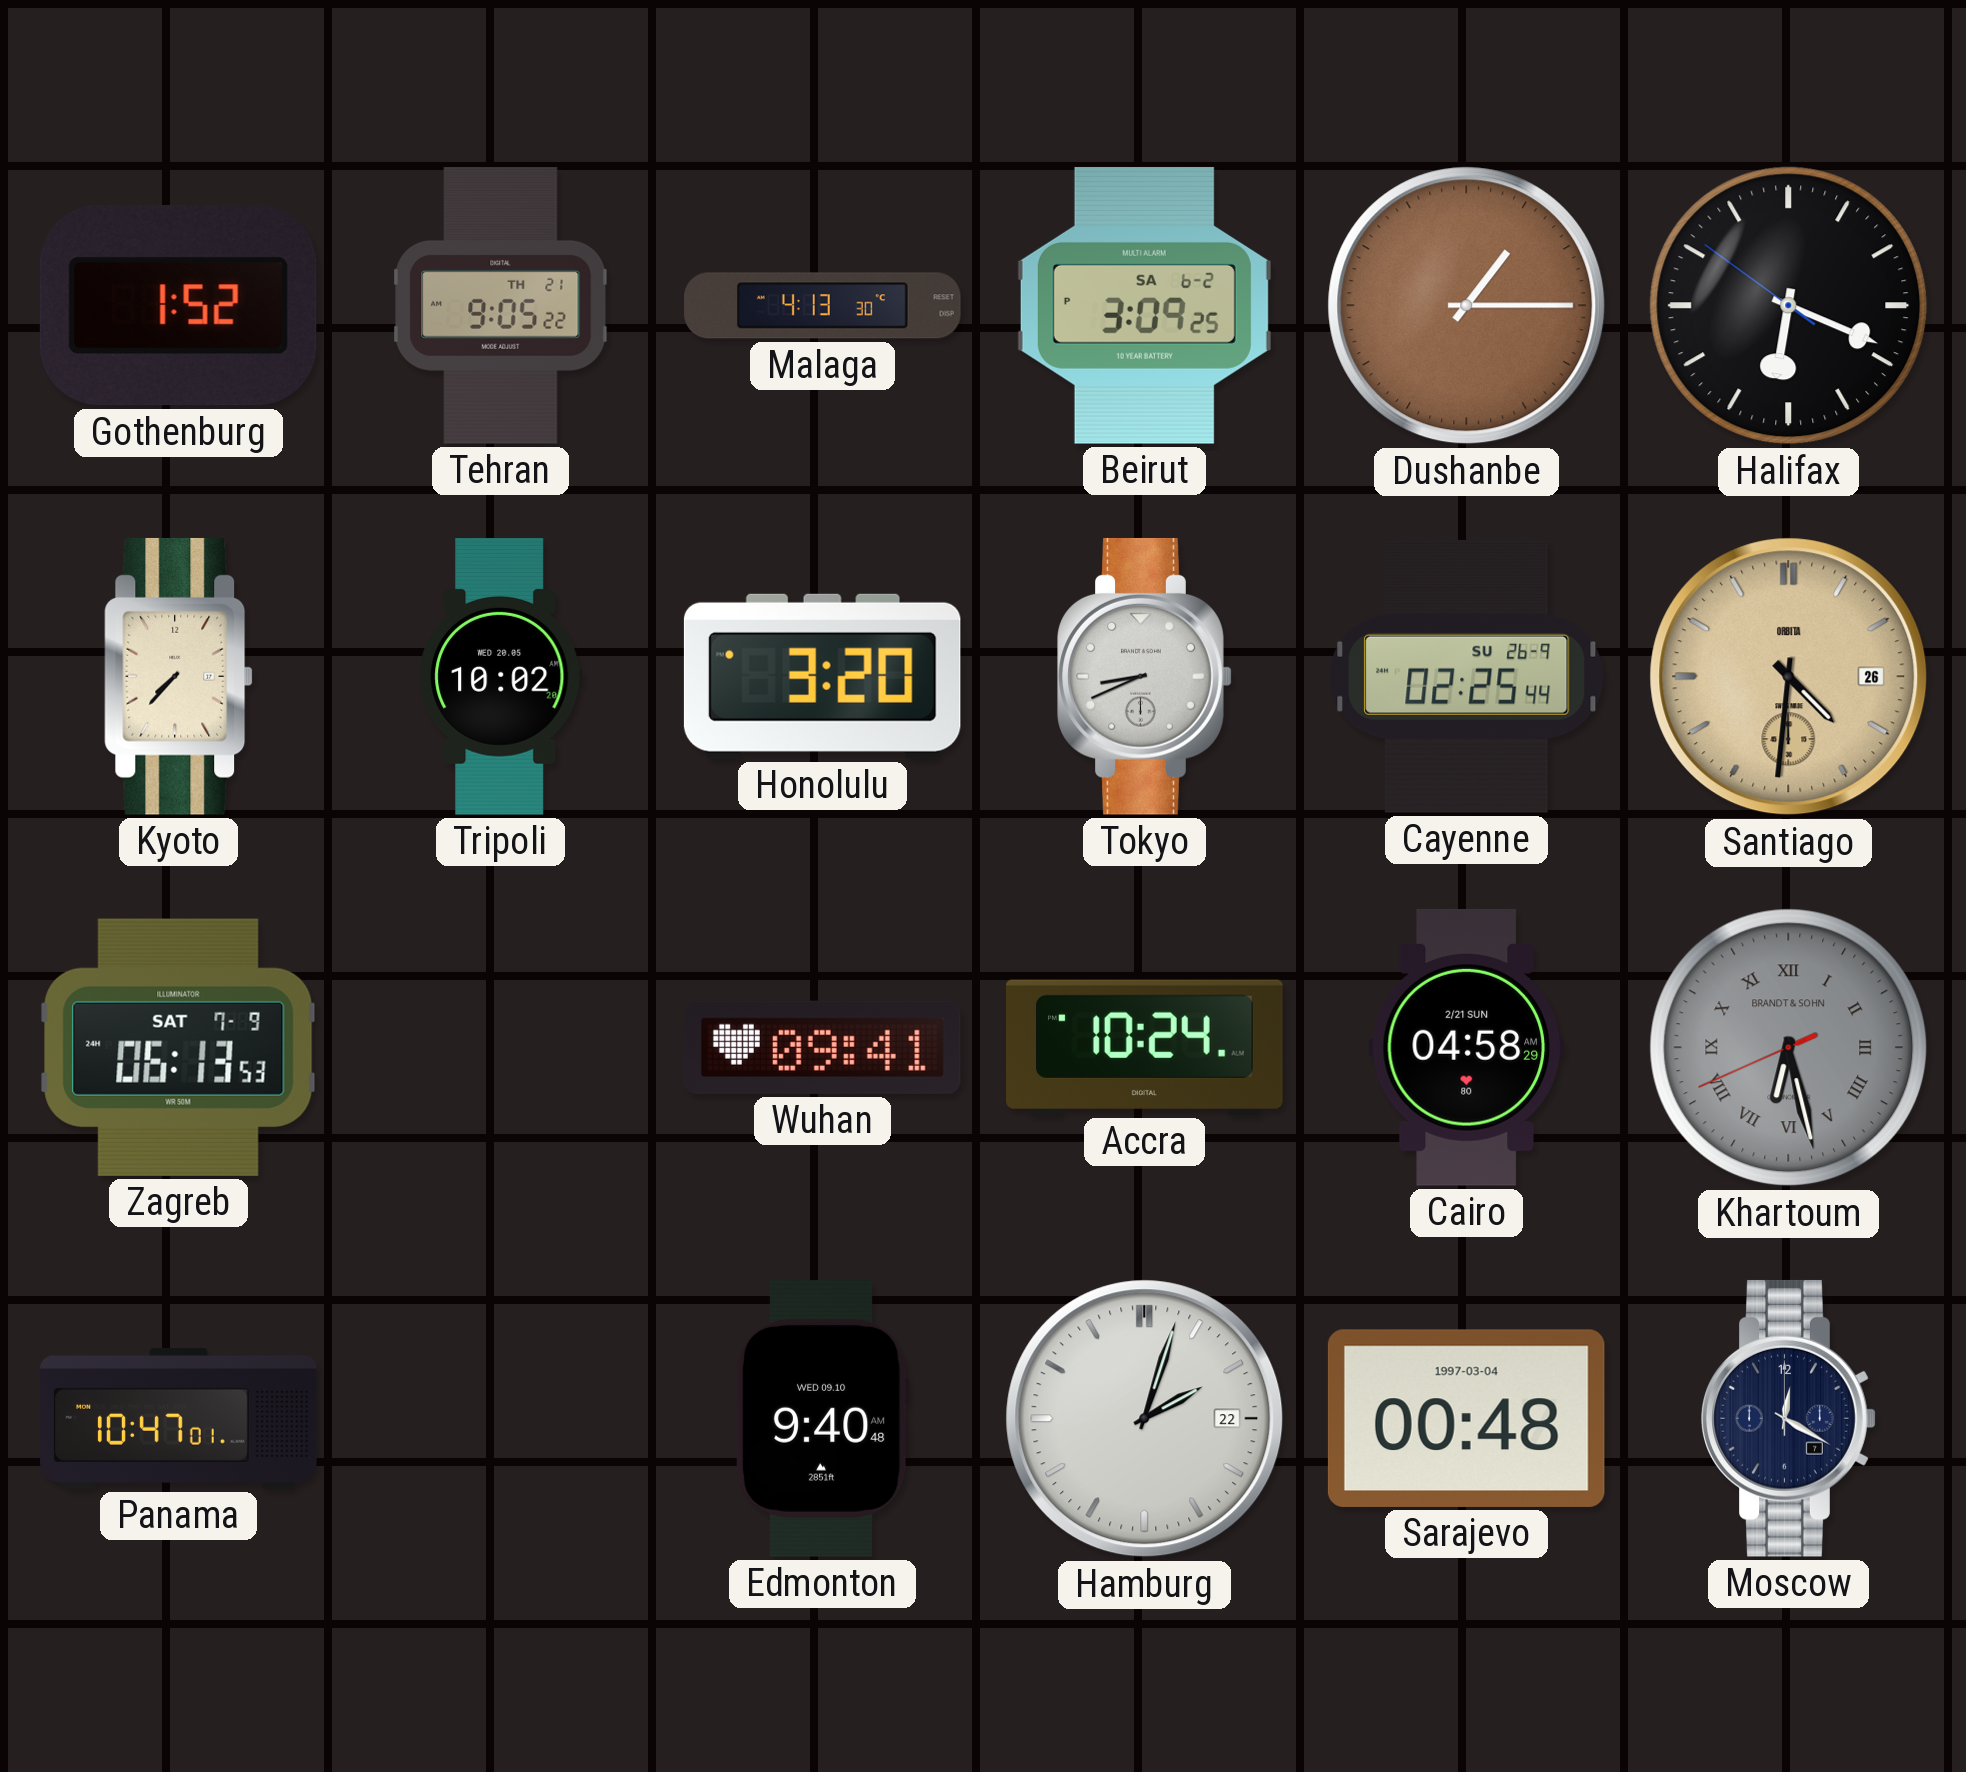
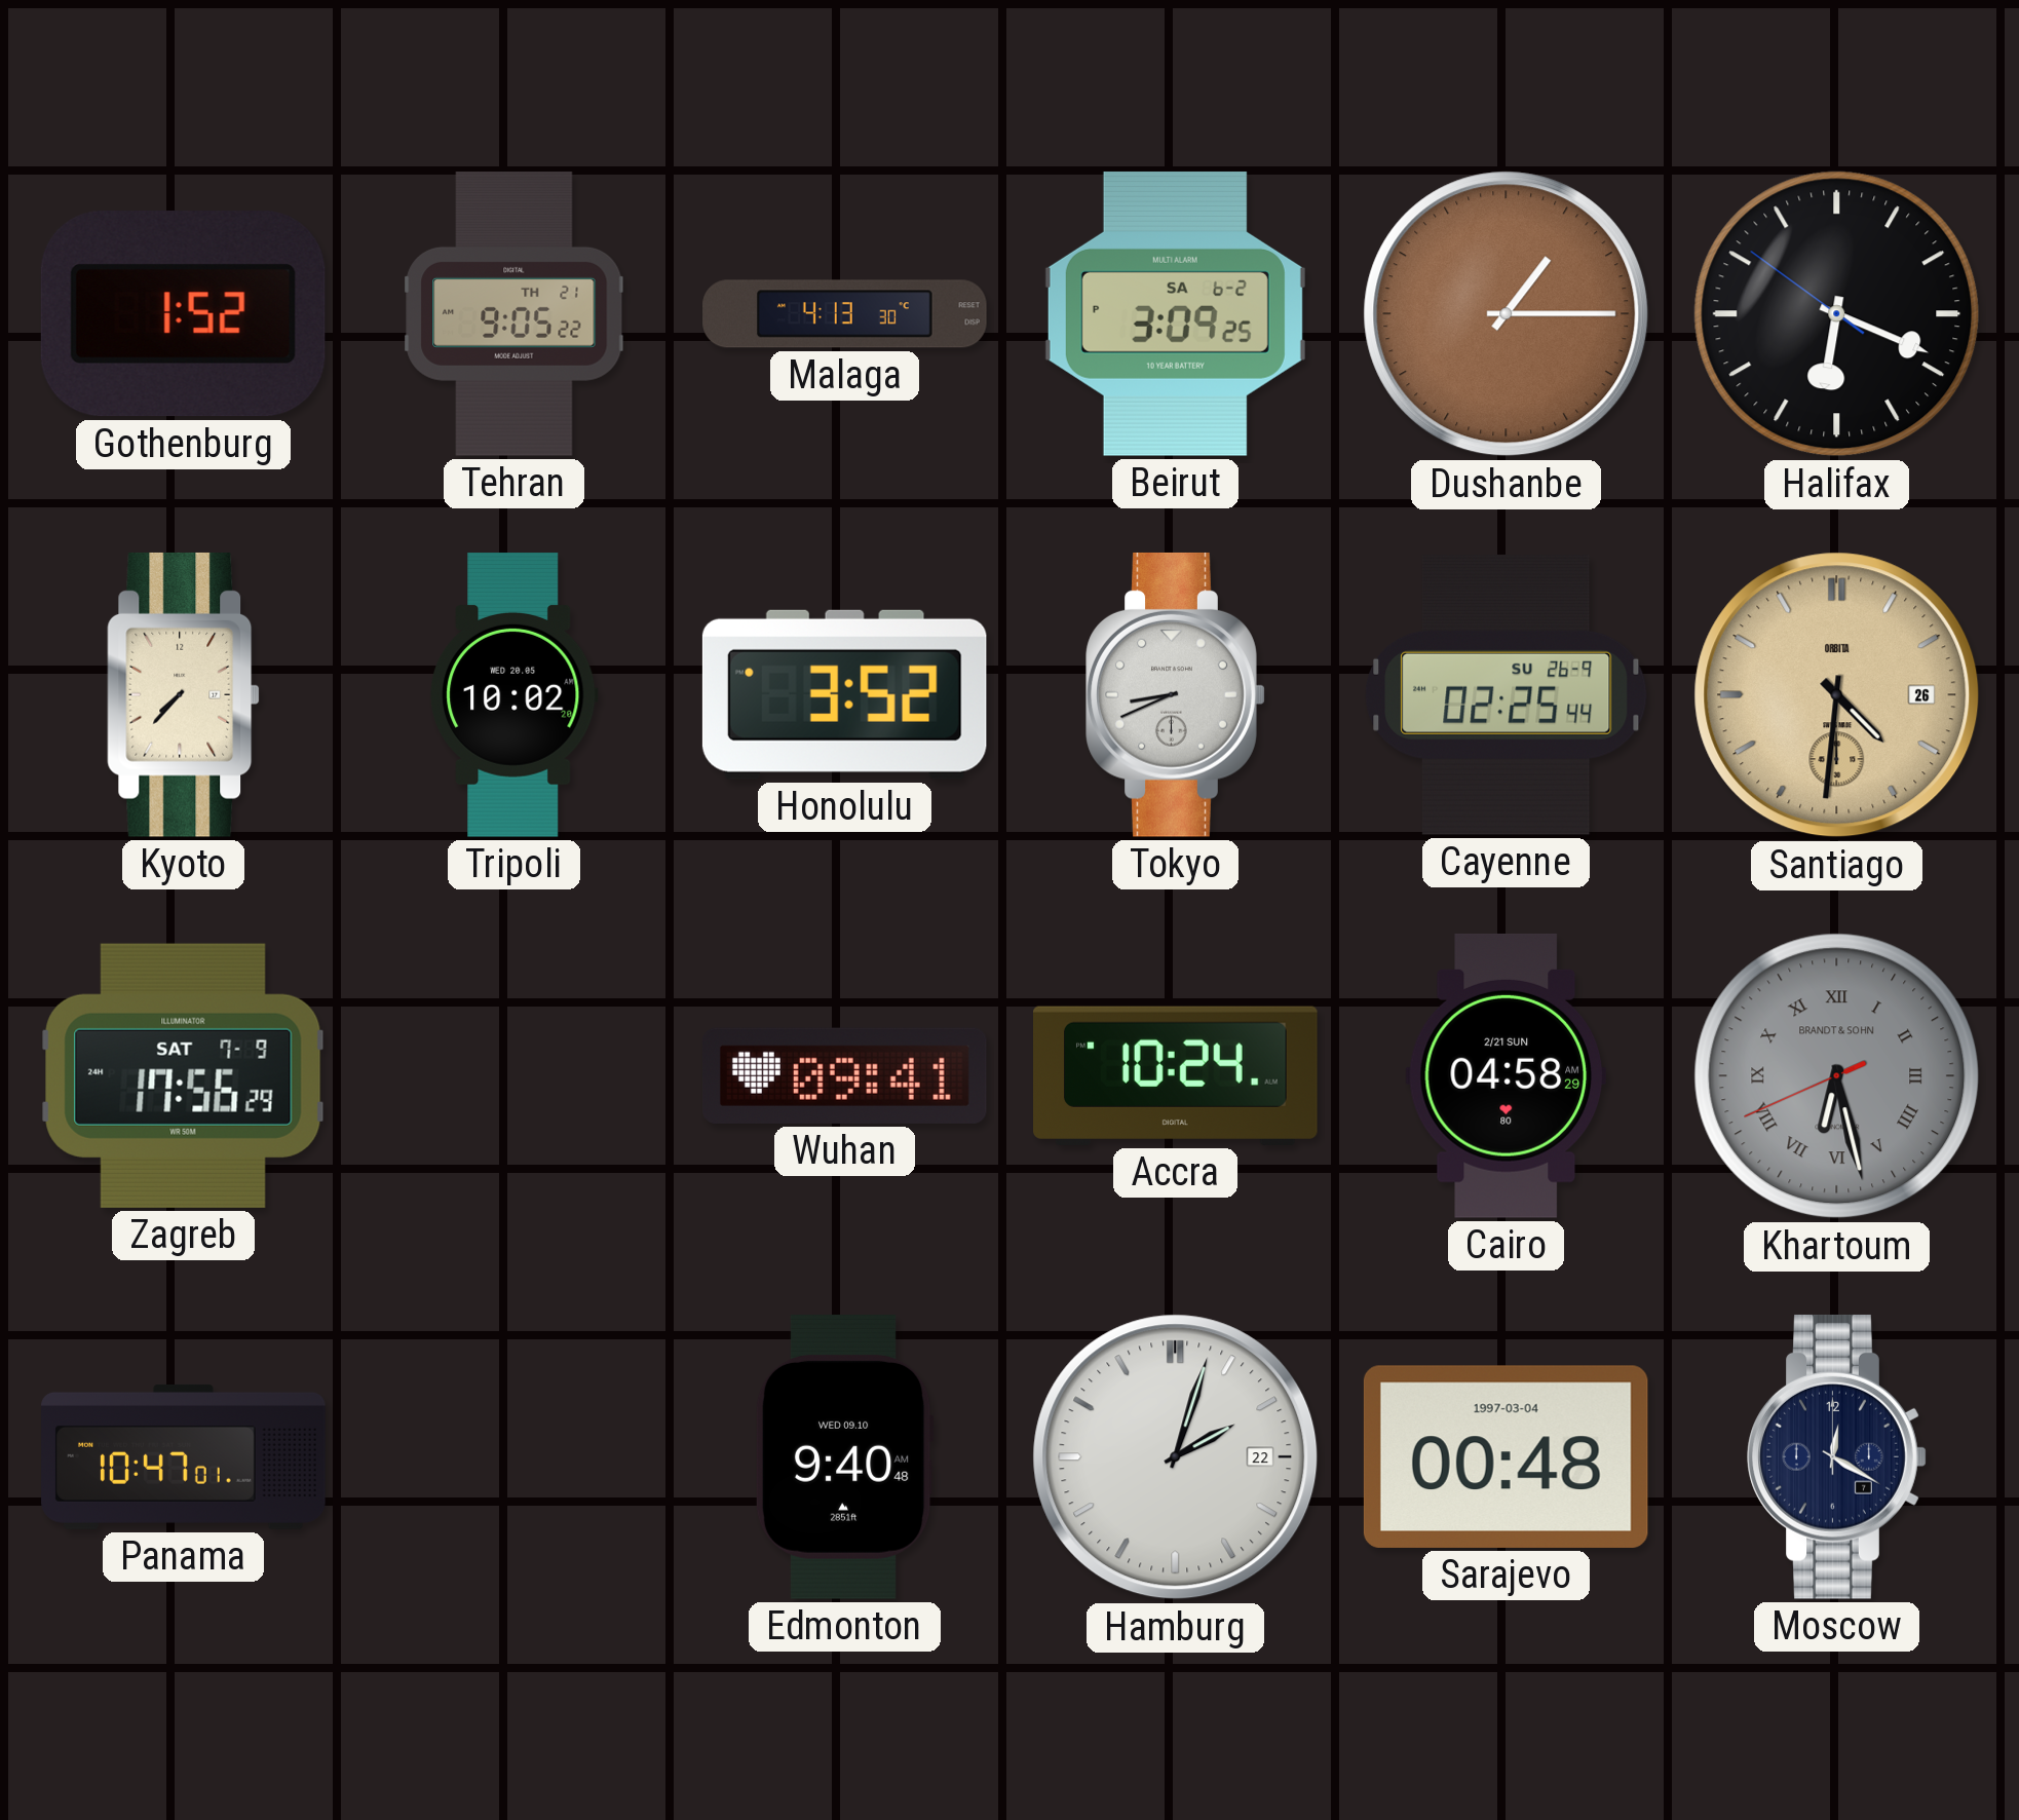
Honolulu: 3:20 -> 3:52 (844, 694)
Zagreb: 06:13 -> 17:56 (183, 1075)
